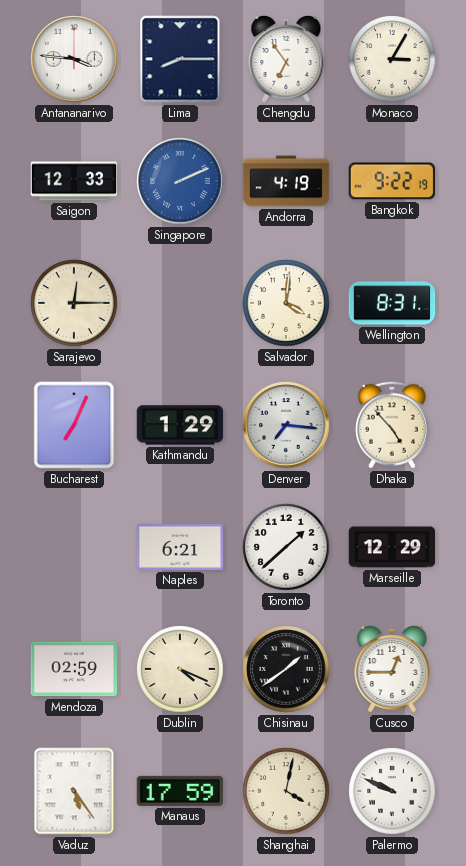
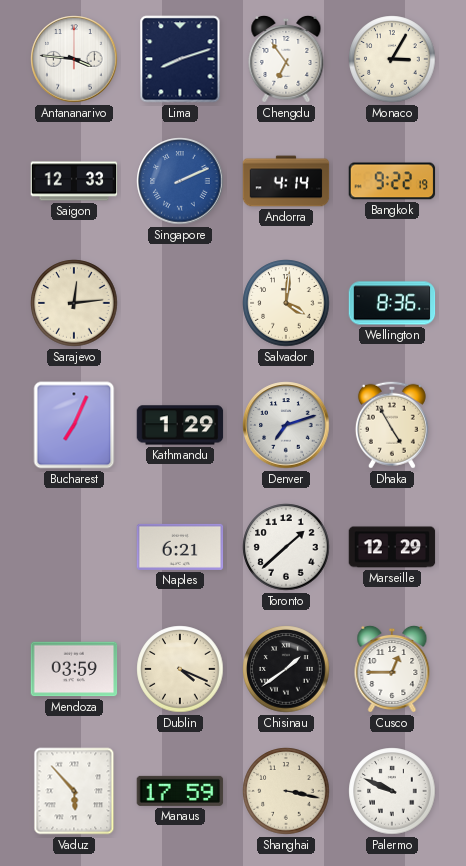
Lima: 8:15 -> 8:12 (180, 59)
Andorra: 4:19 -> 4:14 (286, 181)
Sarajevo: 12:15 -> 12:14 (74, 303)
Wellington: 8:31 -> 8:36 (392, 303)
Denver: 7:16 -> 7:12 (286, 425)
Dhaka: 4:53 -> 4:55 (392, 425)
Mendoza: 02:59 -> 03:59 (74, 669)
Vaduz: 5:24 -> 5:53 (74, 791)
Shanghai: 4:02 -> 3:17 (286, 791)
